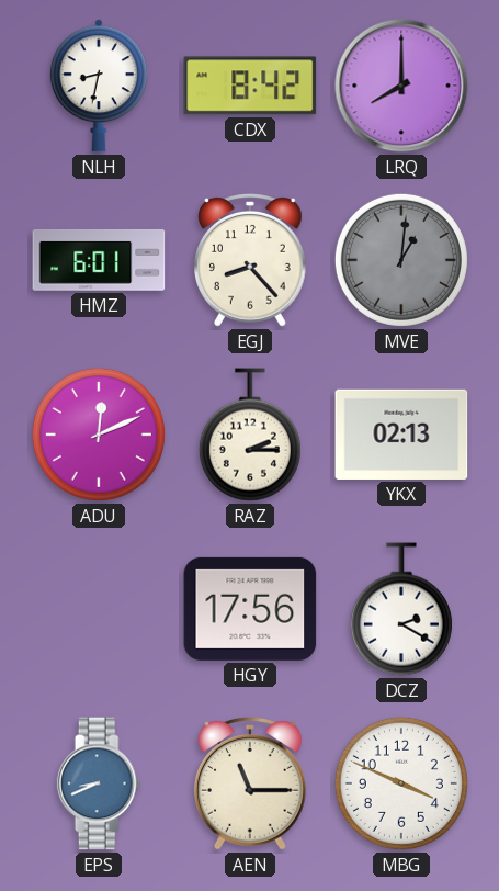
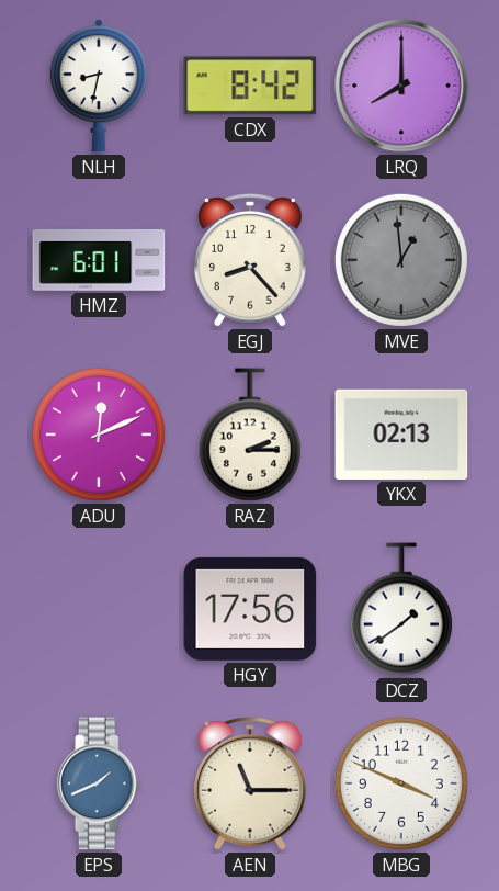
MVE: 1:01 -> 12:59 (401, 260)
DCZ: 2:20 -> 1:39 (401, 609)
EPS: 8:41 -> 1:41 (99, 783)
